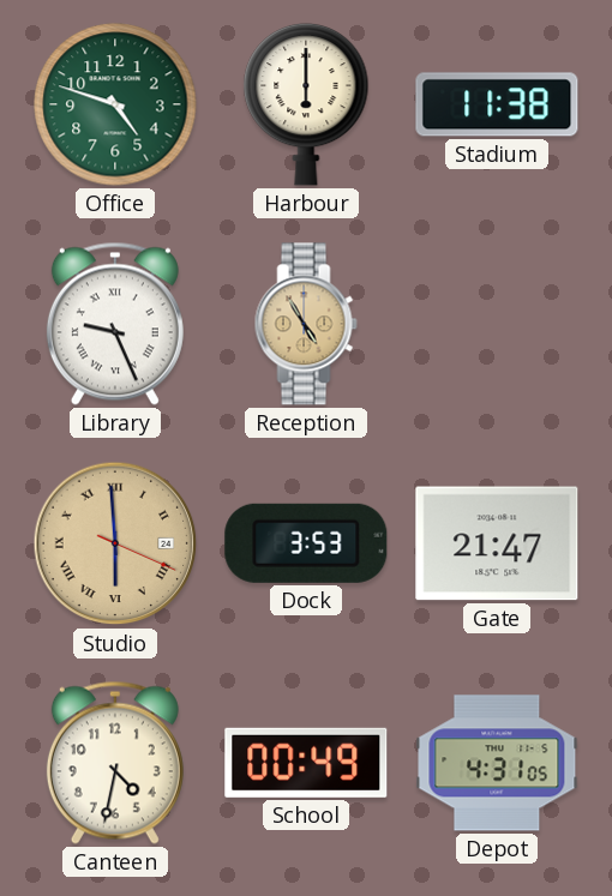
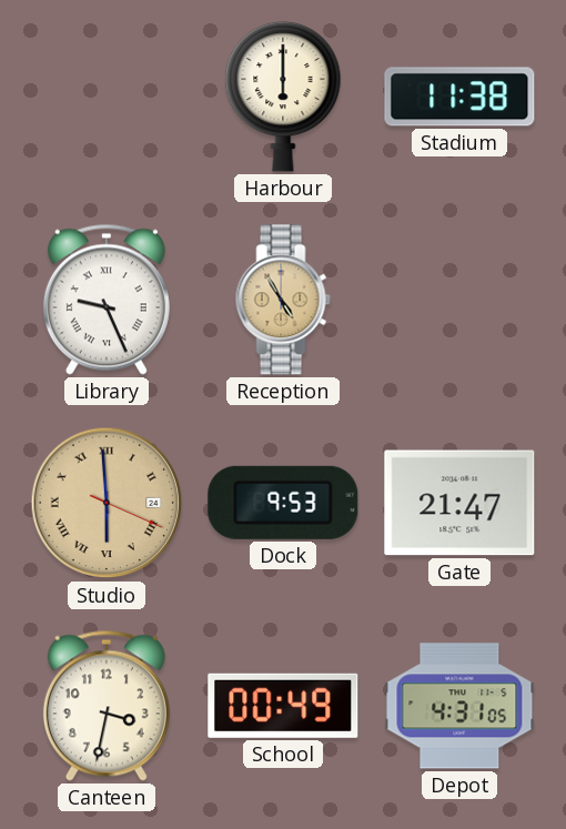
Office: 4:48 -> none (115, 104)
Dock: 3:53 -> 9:53 (283, 503)
Canteen: 4:32 -> 3:32 (107, 706)
